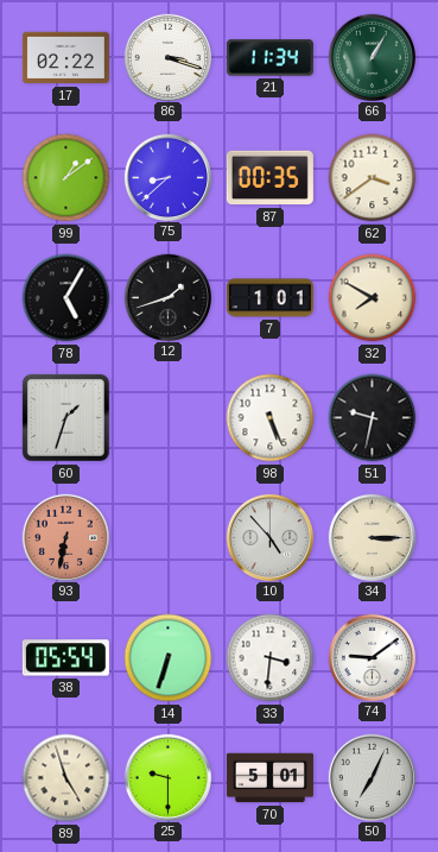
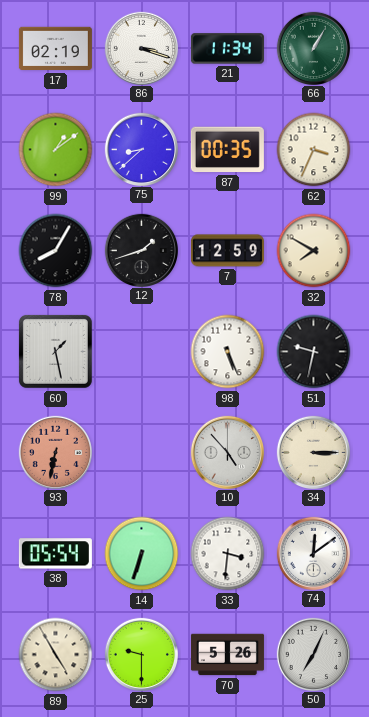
17: 02:22 -> 02:19 (55, 49)
62: 3:39 -> 3:34 (314, 150)
78: 5:05 -> 8:05 (56, 251)
7: 1:01 -> 12:59 (227, 251)
60: 1:33 -> 1:28 (55, 351)
74: 9:09 -> 12:09 (313, 553)
89: 4:57 -> 4:55 (56, 655)
70: 5:01 -> 5:26 (227, 655)
